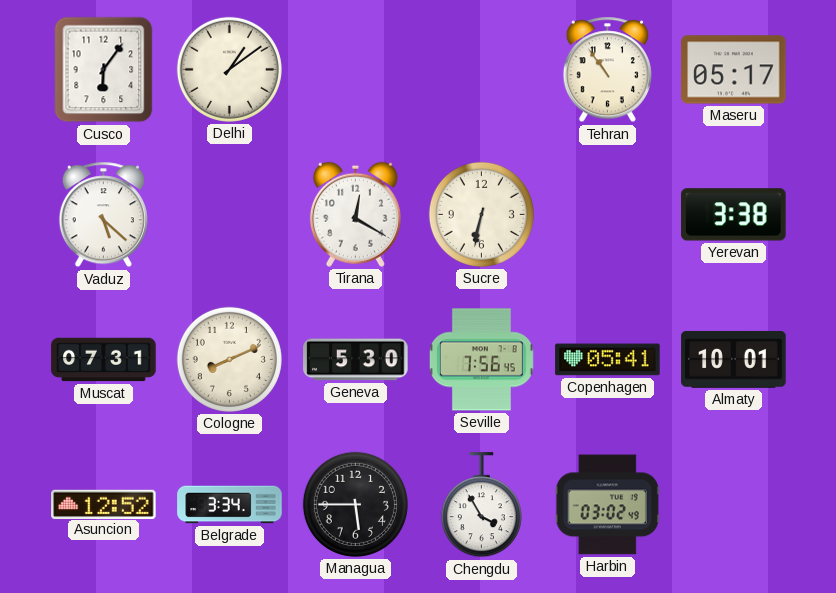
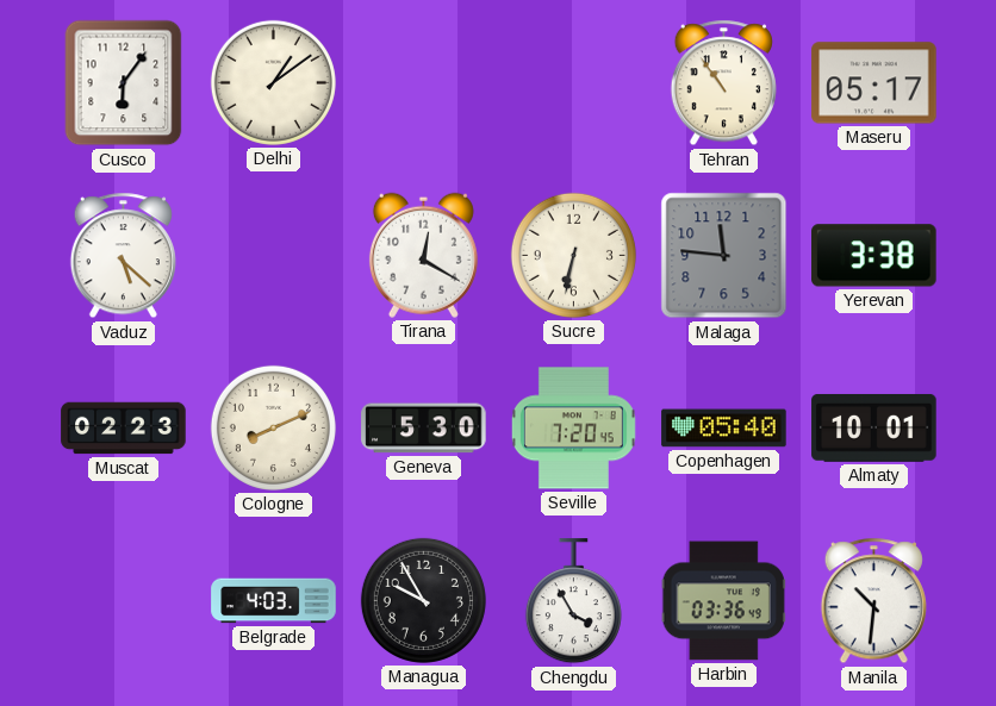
Malaga: none -> 11:46 (724, 256)
Muscat: 07:31 -> 02:23 (124, 429)
Seville: 7:56 -> 7:20 (573, 429)
Copenhagen: 05:41 -> 05:40 (724, 429)
Asuncion: 12:52 -> none (104, 504)
Belgrade: 3:34 -> 4:03 (274, 601)
Managua: 5:45 -> 9:55 (423, 600)
Harbin: 03:02 -> 03:36 (723, 601)
Manila: none -> 10:31 (873, 601)
